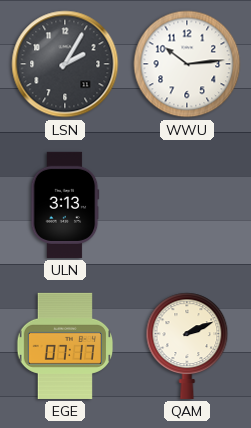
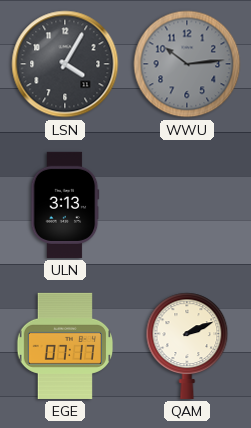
LSN: 2:05 -> 4:05 (65, 64)
WWU dial: white -> grey (187, 64)
